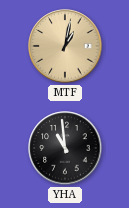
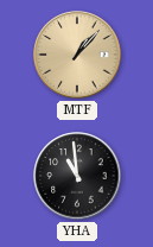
MTF: 1:02 -> 1:07 (77, 55)
